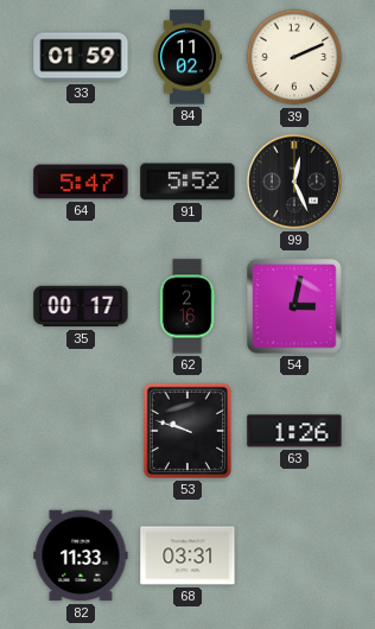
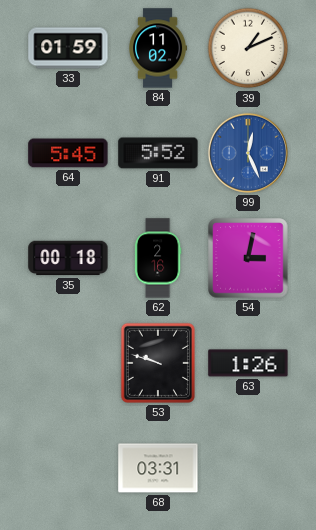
39: 2:11 -> 1:11 (248, 48)
64: 5:47 -> 5:45 (68, 153)
99 dial: black -> blue (248, 153)
35: 00:17 -> 00:18 (68, 258)
82: 11:33 -> none (81, 555)
